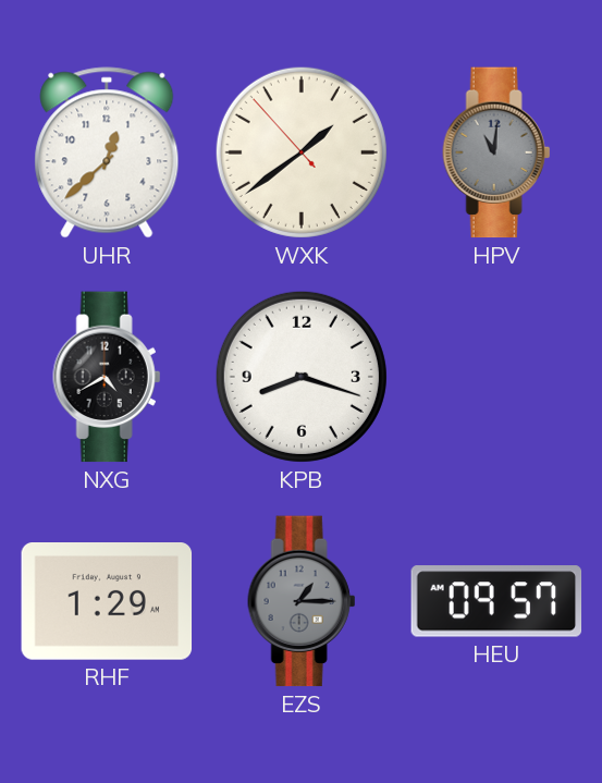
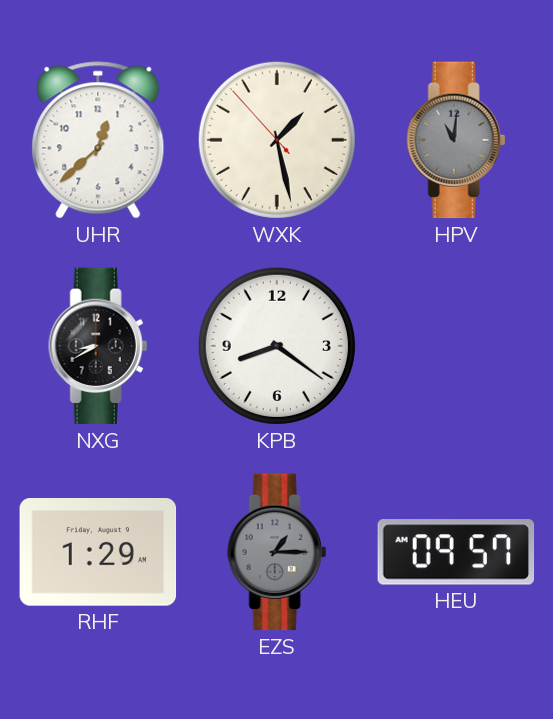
WXK: 1:38 -> 1:27 (277, 140)
NXG: 4:40 -> 8:40 (98, 346)
KPB: 8:18 -> 8:21 (277, 346)
